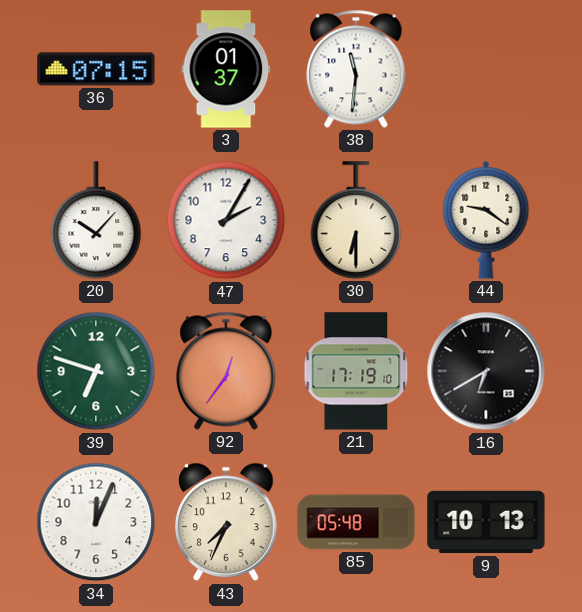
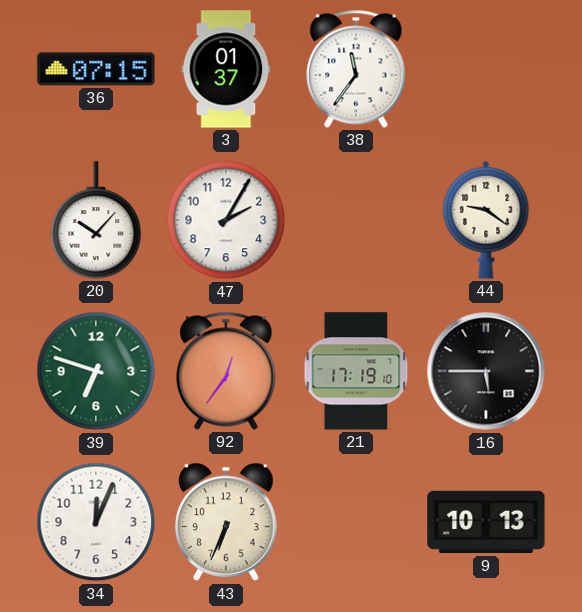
38: 11:31 -> 11:36 (356, 69)
30: 6:30 -> none (356, 220)
16: 6:40 -> 5:45 (486, 371)
43: 7:34 -> 6:34 (227, 522)
85: 05:48 -> none (356, 522)
